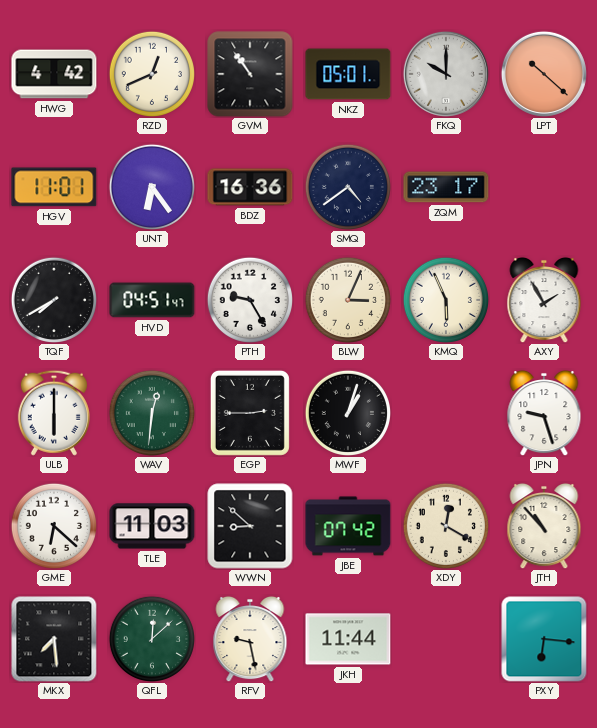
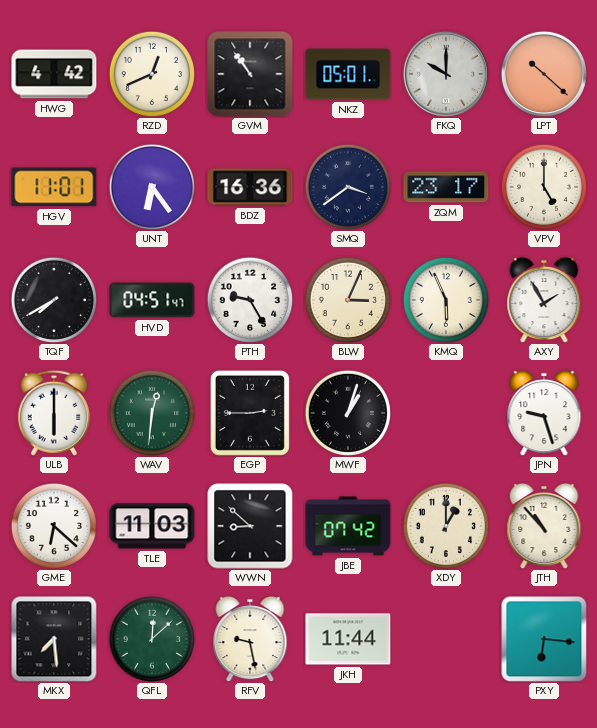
SMQ: 4:39 -> 3:39 (347, 186)
VPV: none -> 5:00 (543, 186)
XDY: 12:20 -> 1:00 (445, 525)
